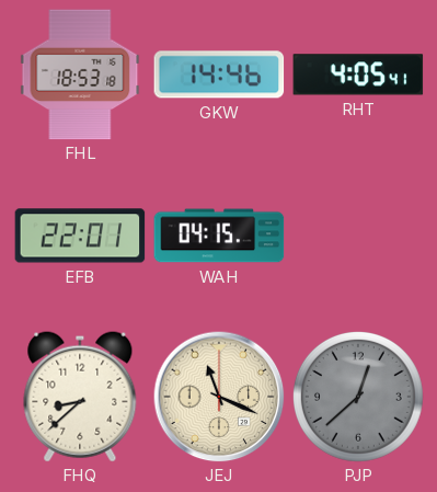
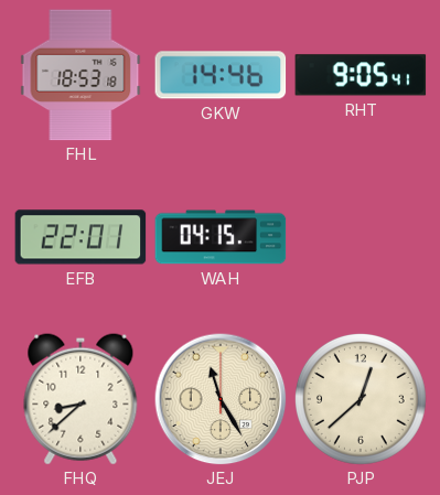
RHT: 4:05 -> 9:05 (361, 75)
JEJ: 11:19 -> 11:25 (221, 399)
PJP dial: grey -> cream (361, 399)
